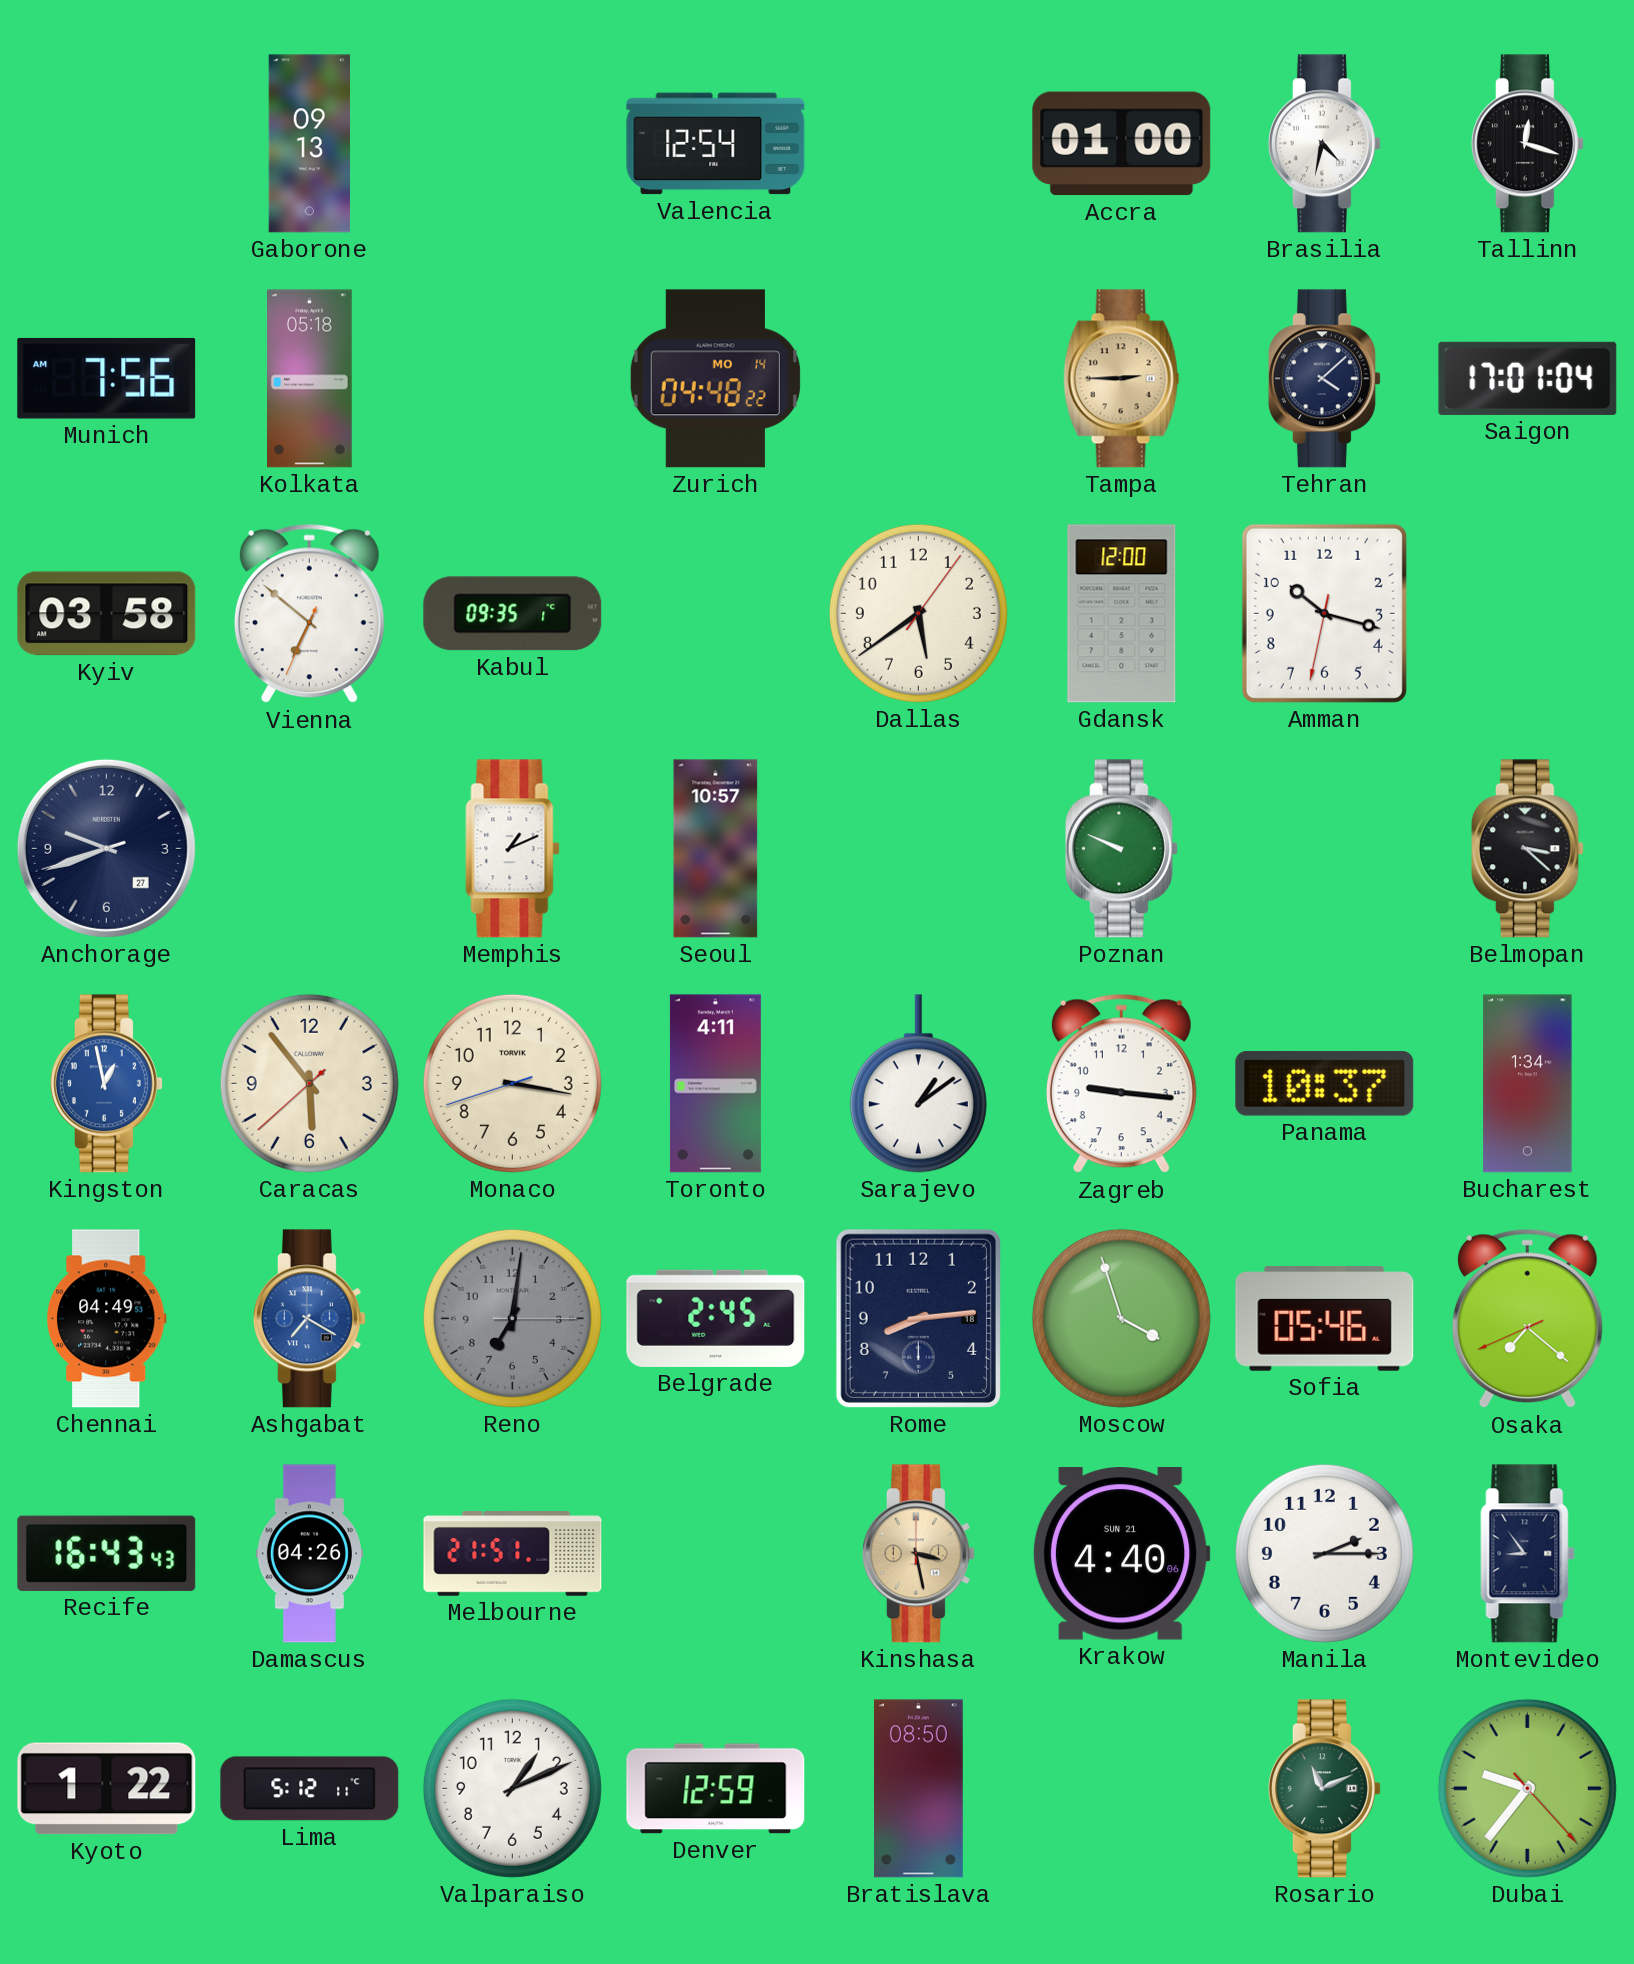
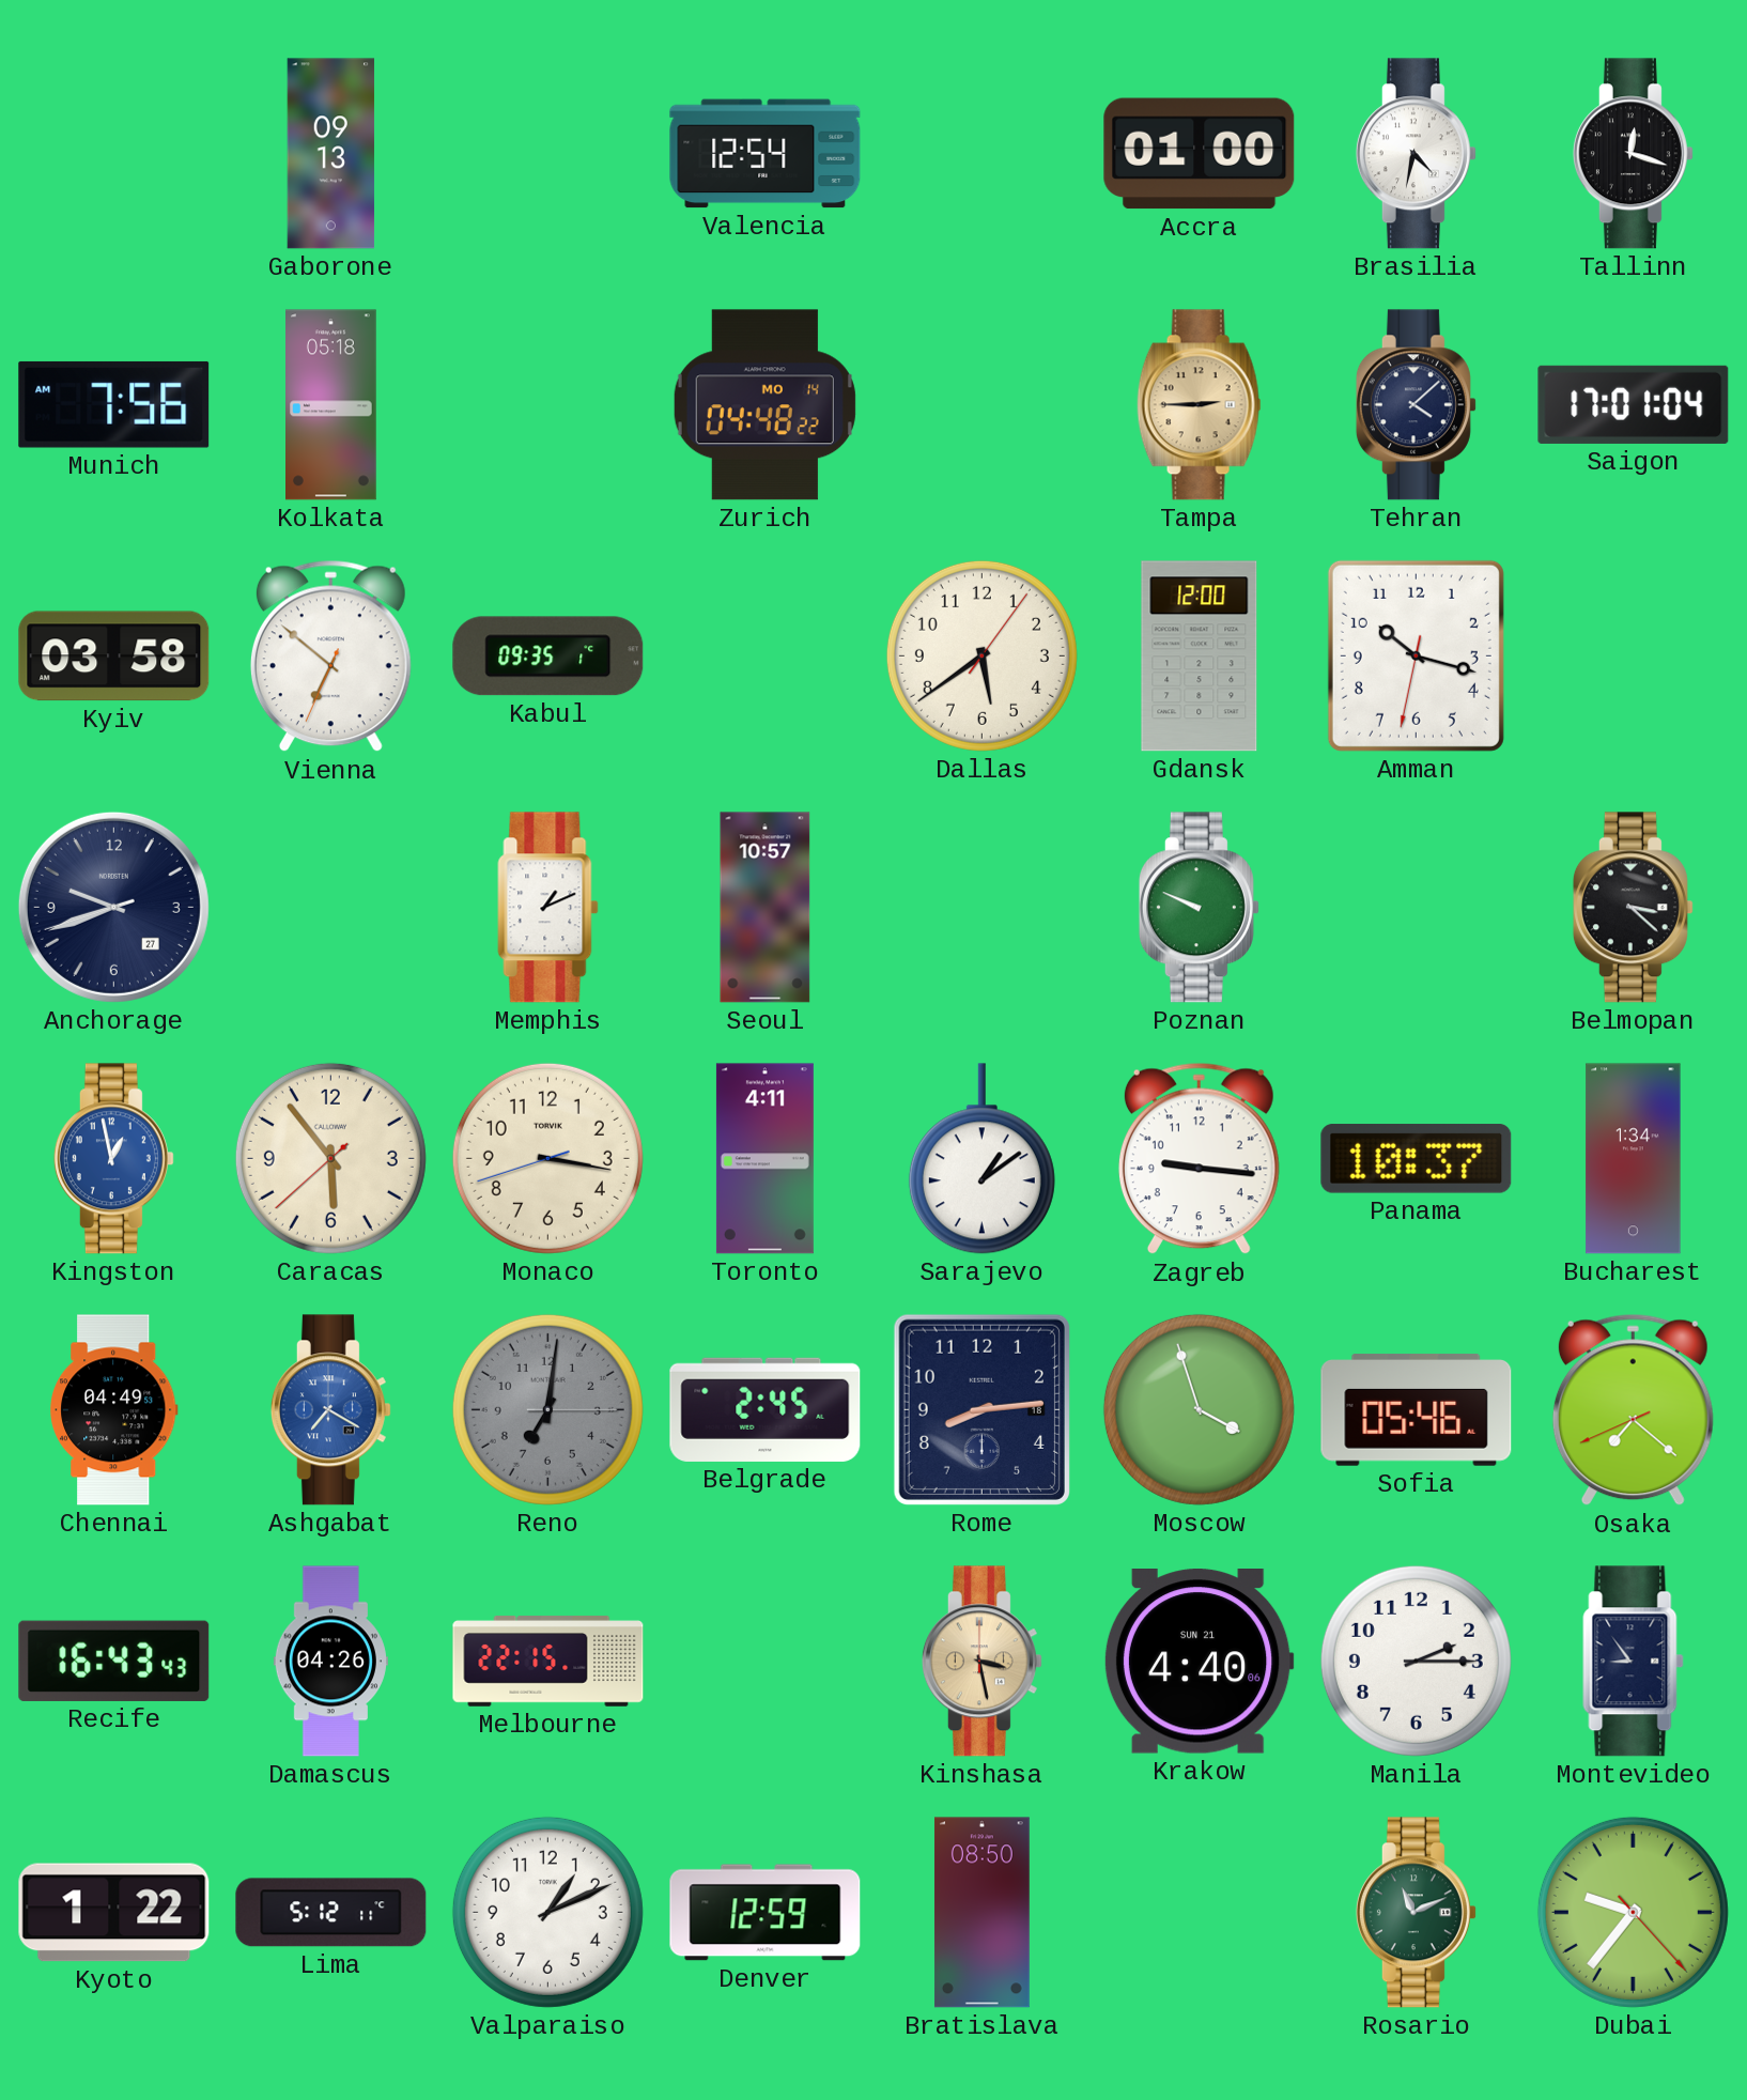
Melbourne: 21:51 -> 22:15 (548, 1662)
